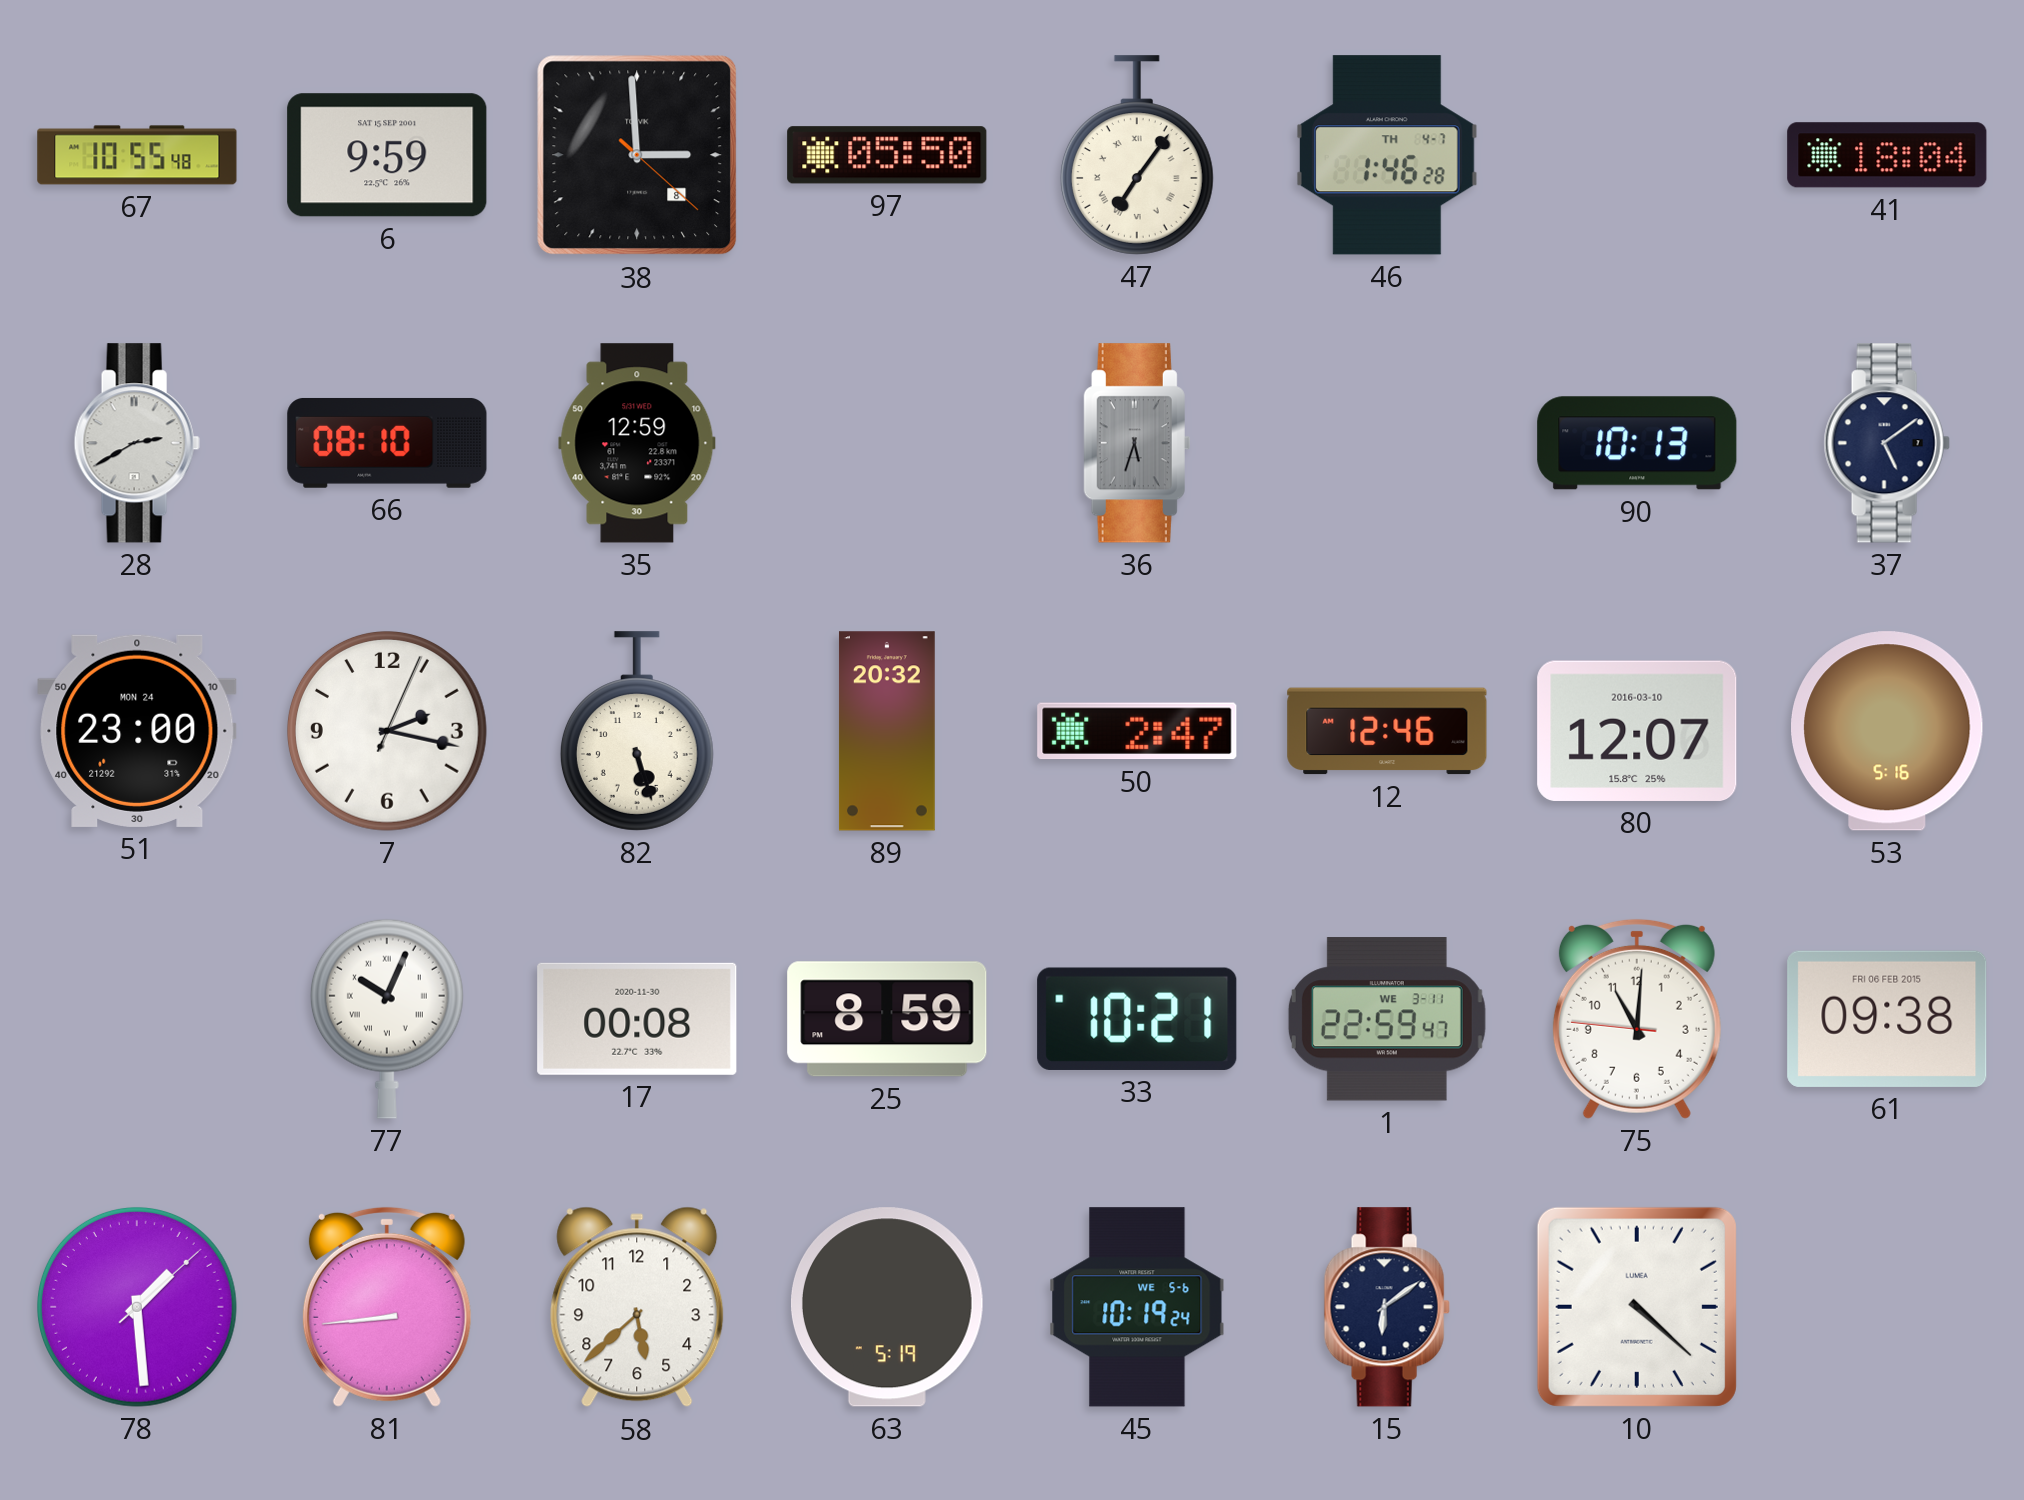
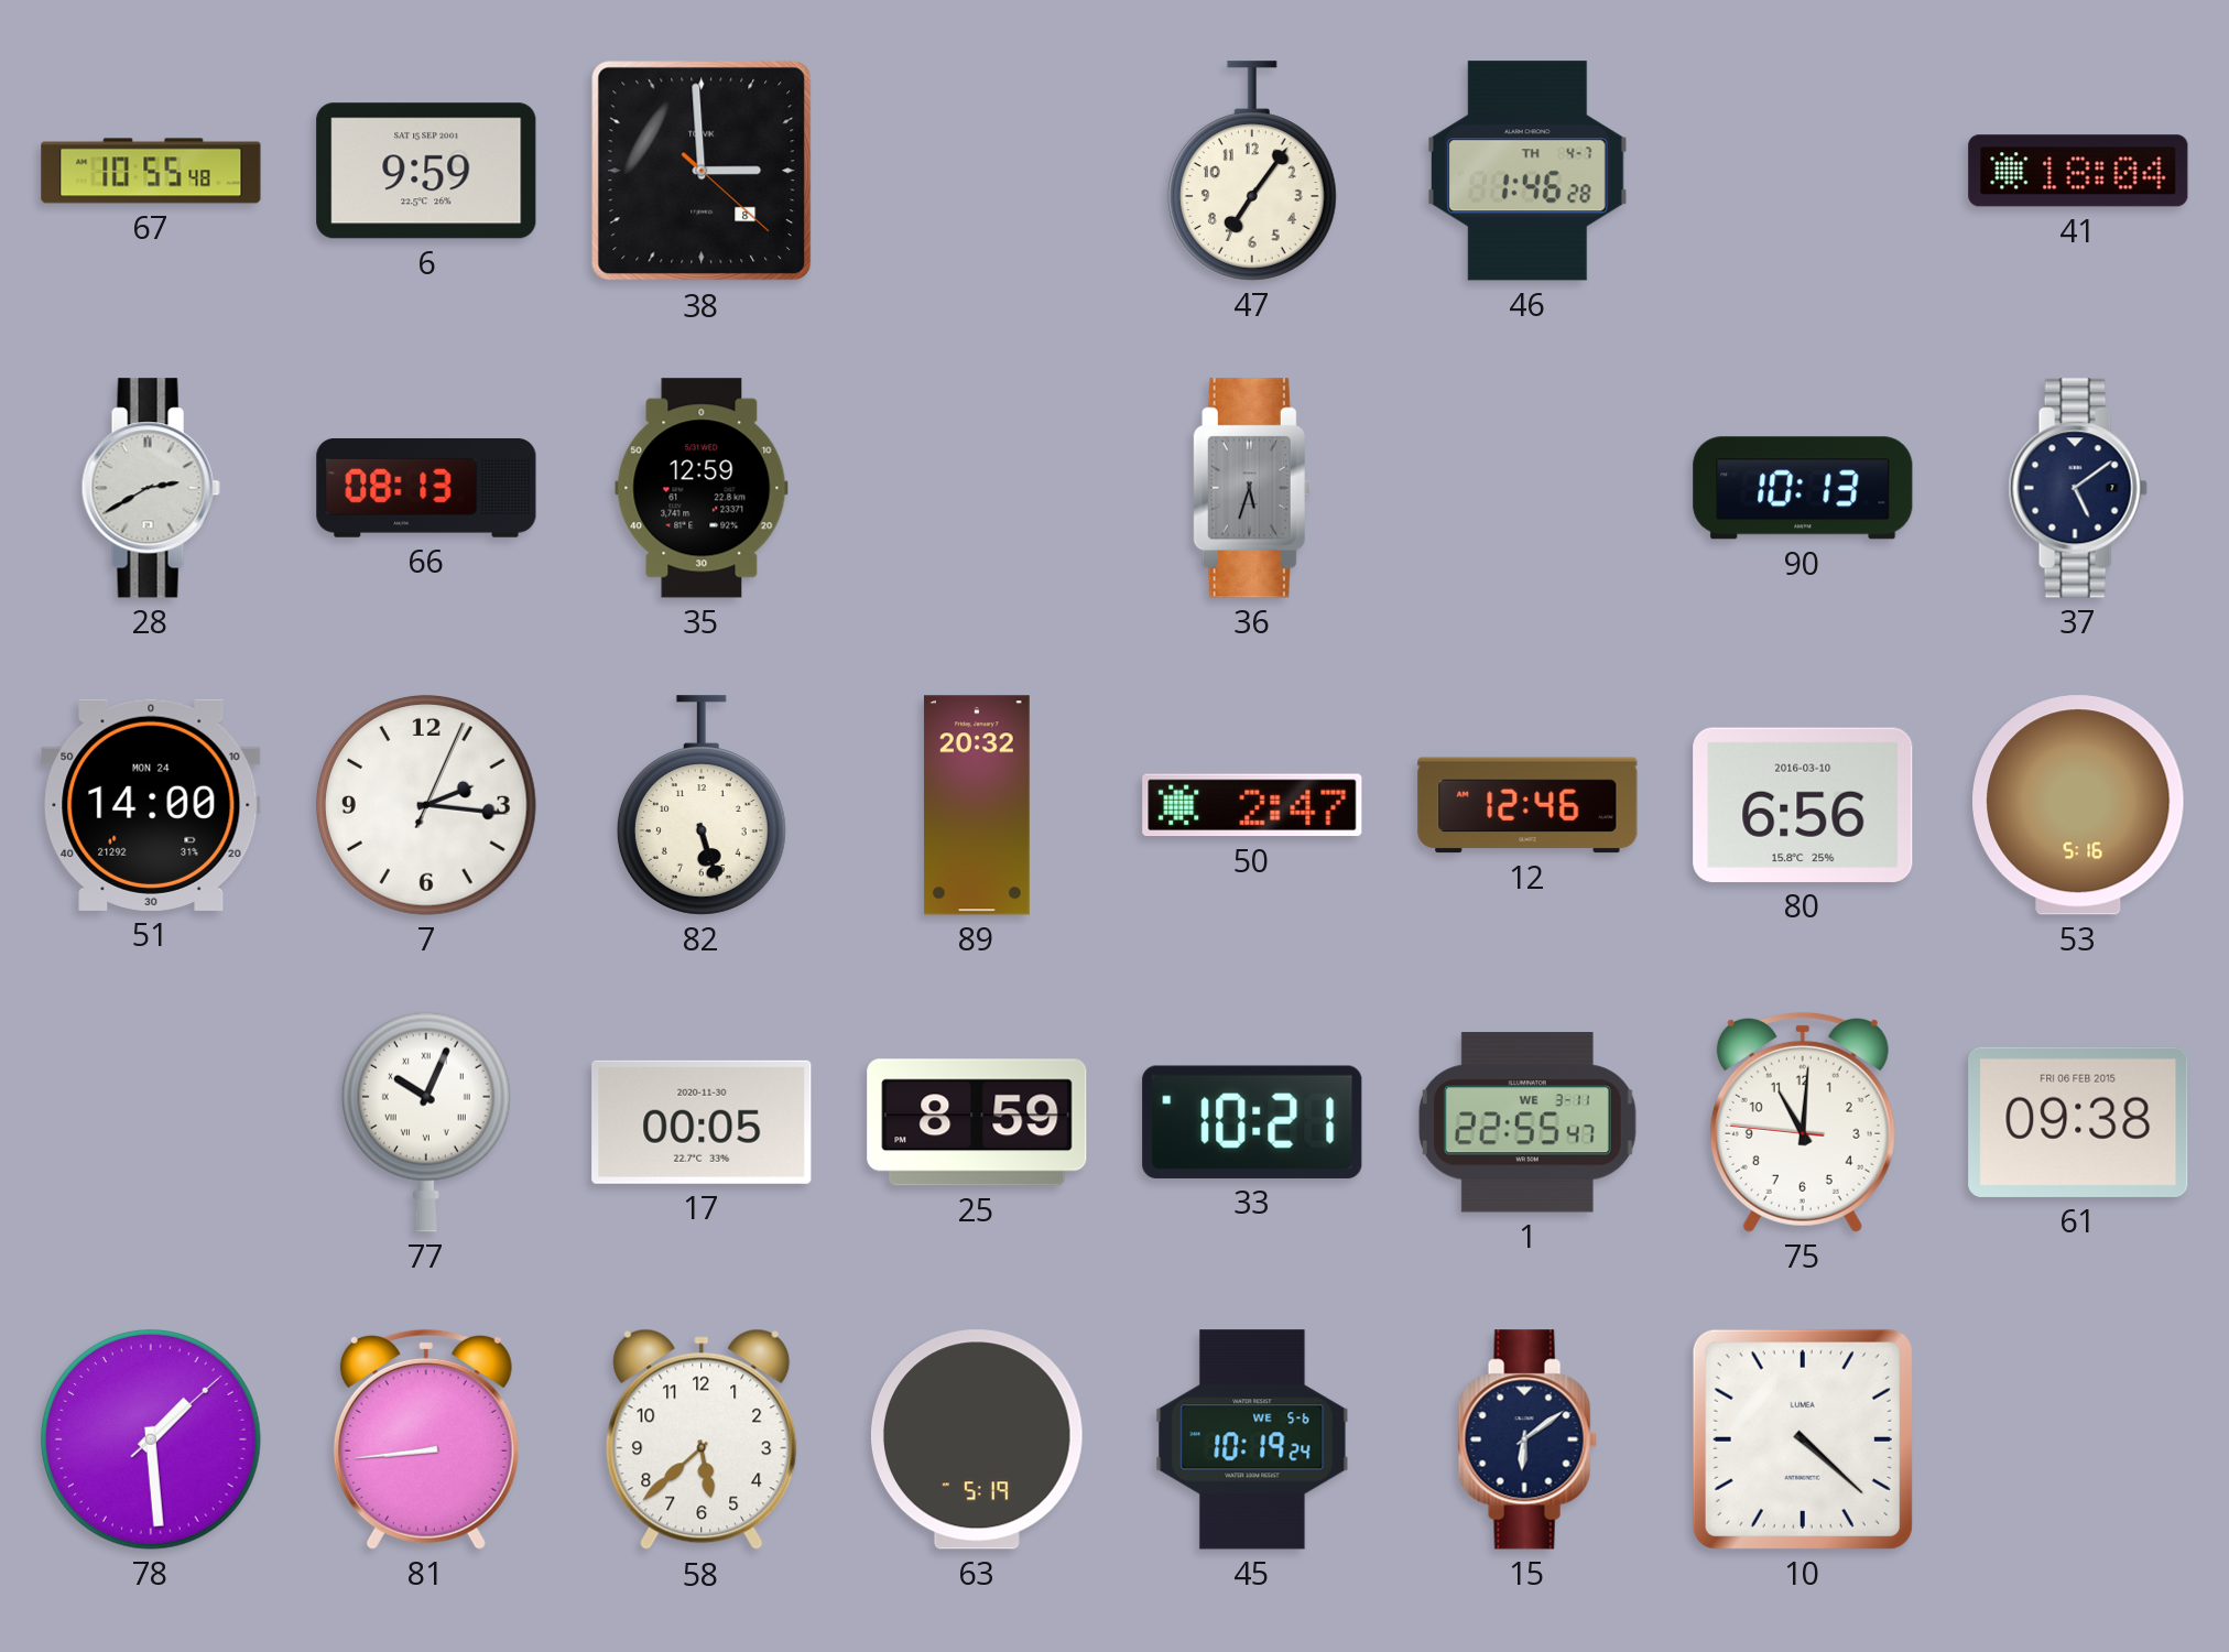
97: 05:50 -> none (887, 155)
47 numerals: Roman -> Arabic (1252, 171)
66: 08:10 -> 08:13 (426, 488)
51: 23:00 -> 14:00 (151, 805)
7: 2:17 -> 2:16 (426, 805)
80: 12:07 -> 6:56 (1803, 805)
17: 00:08 -> 00:05 (702, 1122)
1: 22:59 -> 22:55 (1527, 1122)
